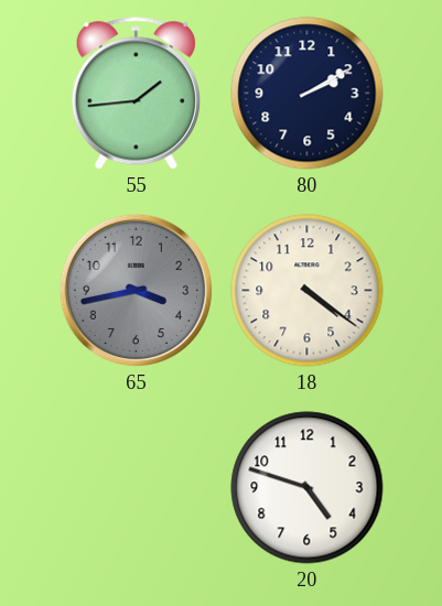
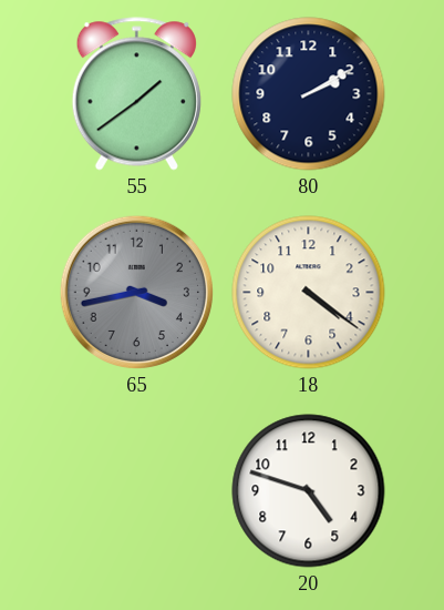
55: 1:44 -> 1:39 (136, 94)
